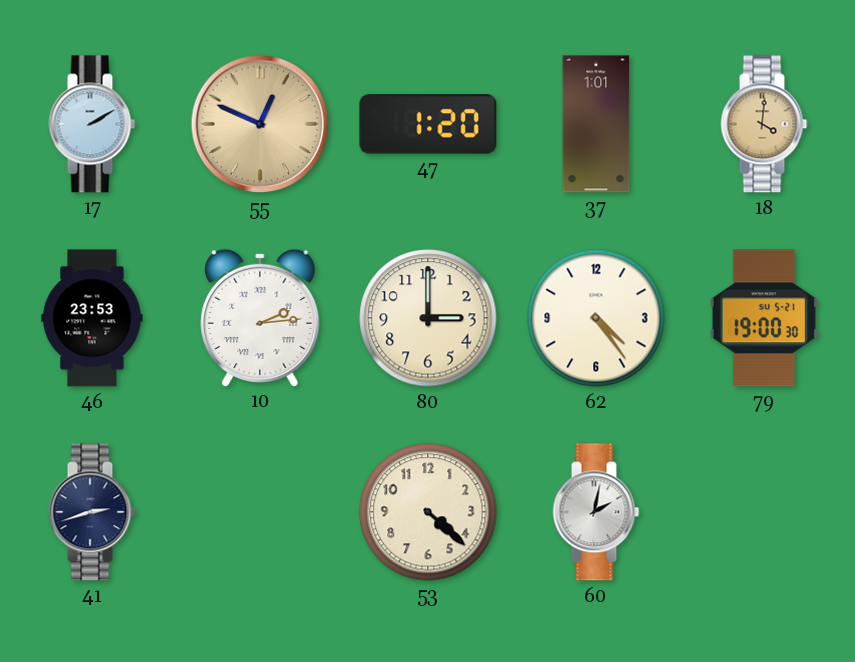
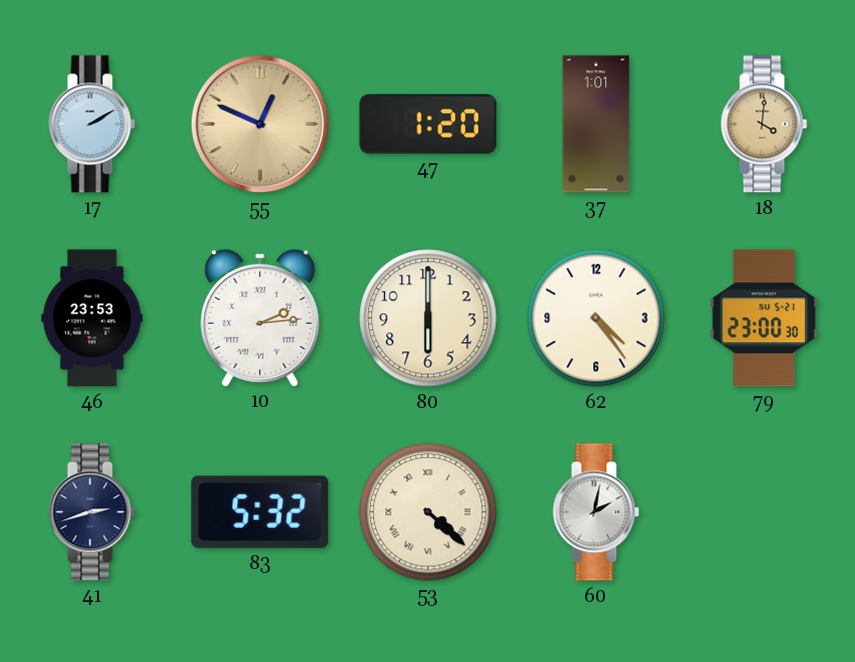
80: 3:00 -> 6:00 (428, 318)
79: 19:00 -> 23:00 (764, 318)
83: none -> 5:32 (260, 512)
53 numerals: Arabic -> Roman (428, 512)
